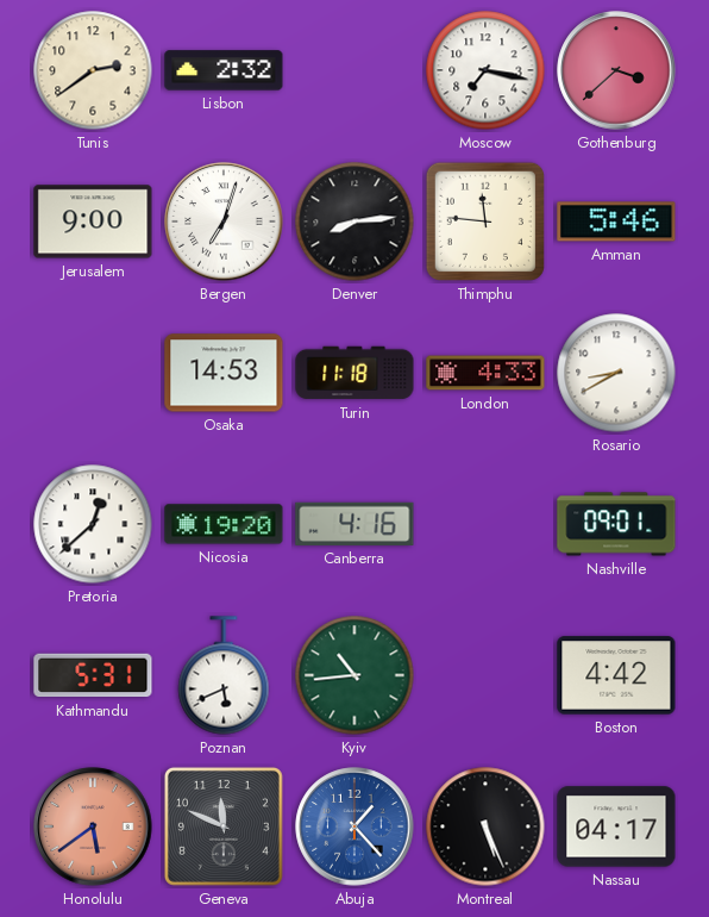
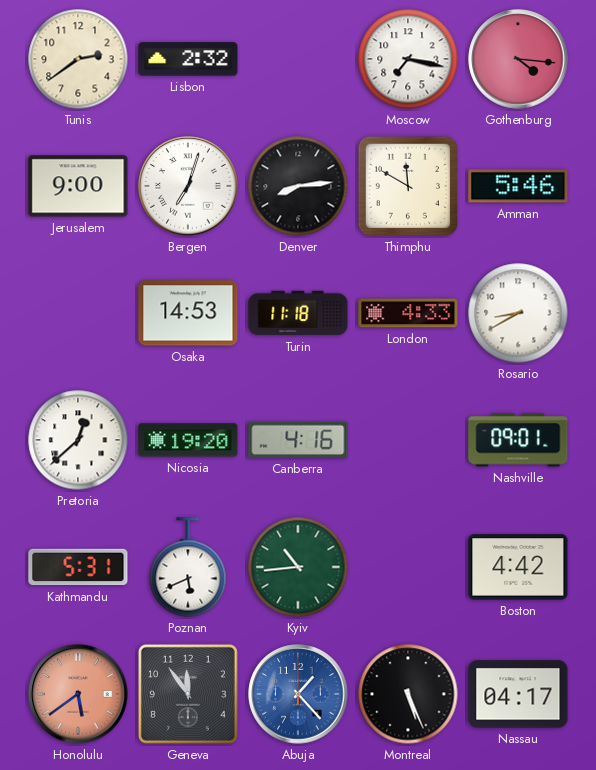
Gothenburg: 3:38 -> 4:16 (518, 59)
Thimphu: 11:46 -> 11:50 (408, 186)
Geneva: 11:49 -> 11:54 (188, 694)
